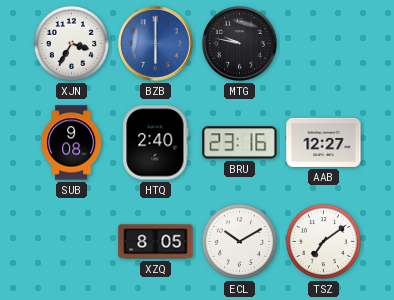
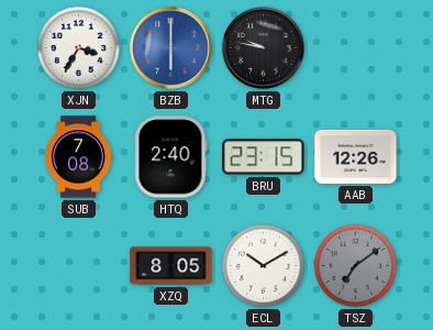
SUB: 9:08 -> 7:08 (79, 157)
BRU: 23:16 -> 23:15 (264, 157)
AAB: 12:27 -> 12:26 (356, 156)
TSZ dial: white -> grey (355, 265)
